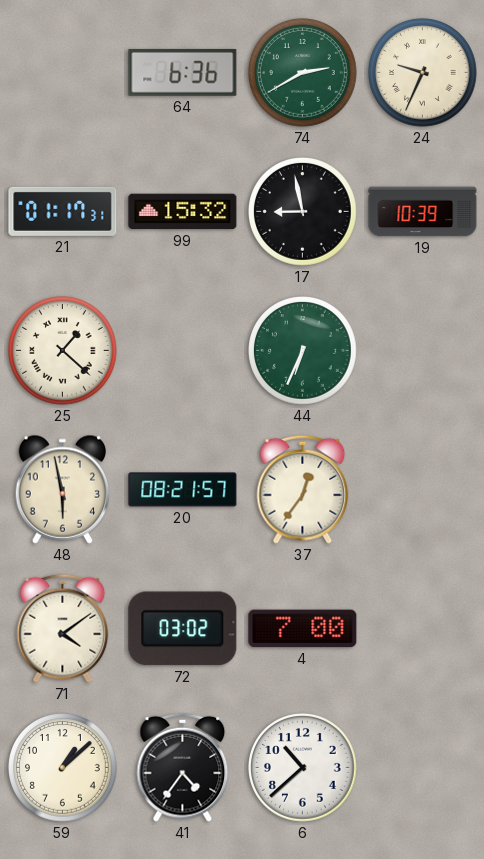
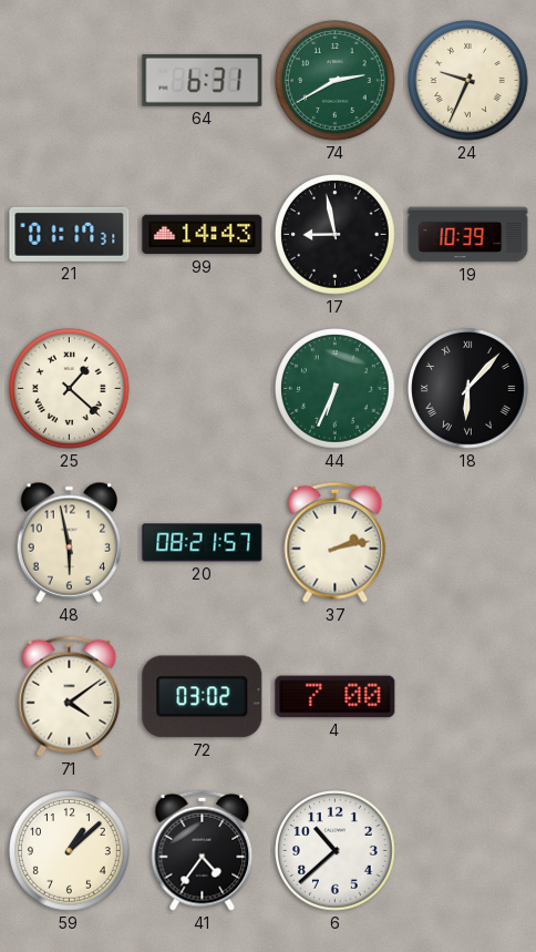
64: 6:36 -> 6:31 (203, 80)
99: 15:32 -> 14:43 (203, 235)
18: none -> 6:07 (468, 389)
37: 12:36 -> 2:13 (336, 542)
